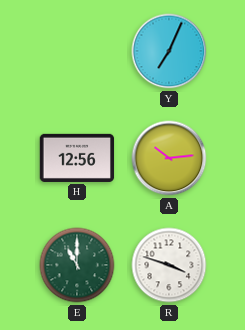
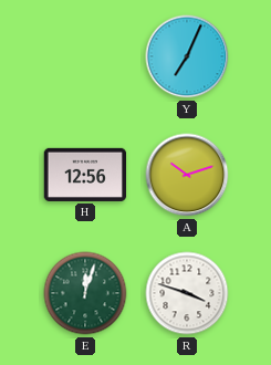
A: 10:14 -> 10:12 (187, 175)
E: 11:00 -> 12:03 (85, 293)
